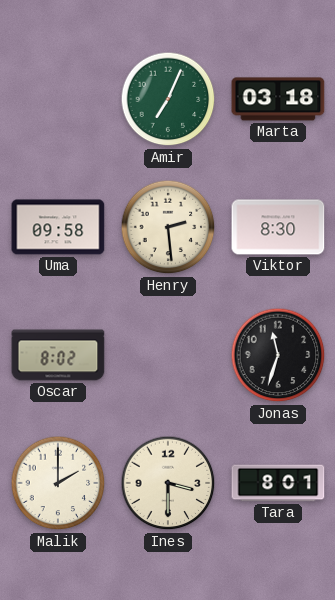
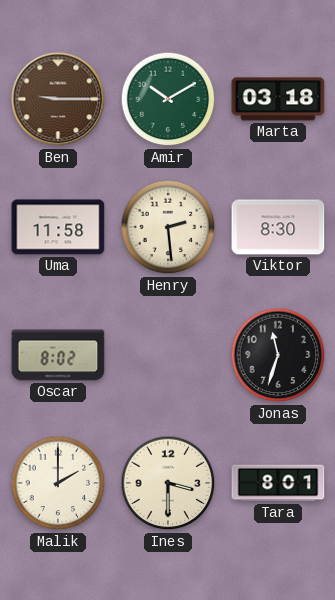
Ben: none -> 9:15 (58, 99)
Amir: 7:04 -> 10:10 (168, 99)
Uma: 09:58 -> 11:58 (58, 227)
